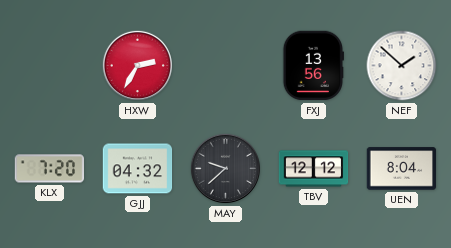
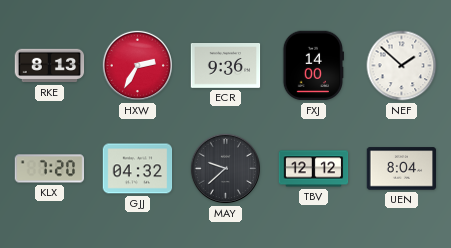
RKE: none -> 8:13 (50, 66)
ECR: none -> 9:36 (226, 66)
FXJ: 13:56 -> 14:00 (313, 66)
